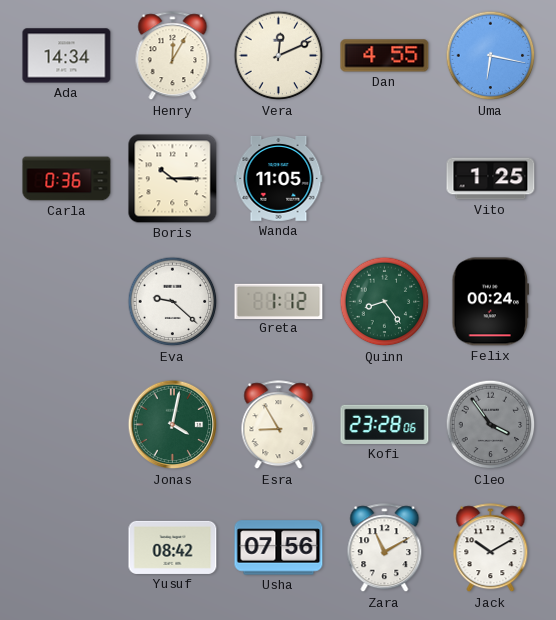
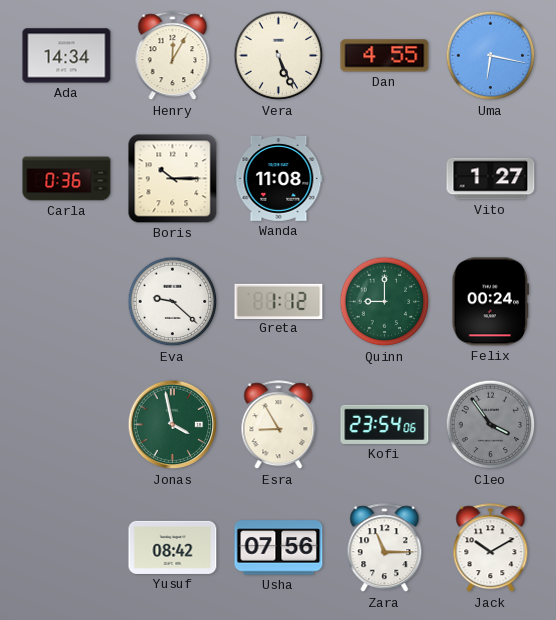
Vera: 12:11 -> 5:26 (279, 56)
Wanda: 11:05 -> 11:08 (279, 179)
Vito: 1:25 -> 1:27 (491, 179)
Quinn: 8:24 -> 9:00 (385, 302)
Jonas: 4:02 -> 3:58 (173, 425)
Kofi: 23:28 -> 23:54 (385, 424)
Zara: 11:10 -> 11:15 (385, 548)
